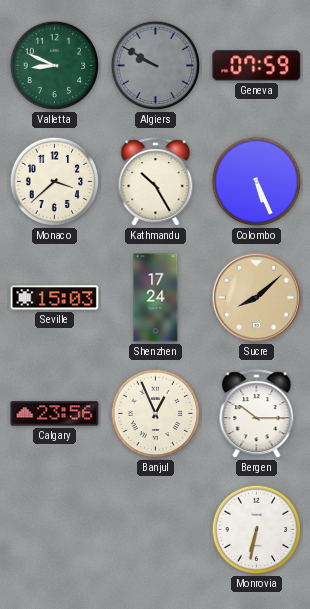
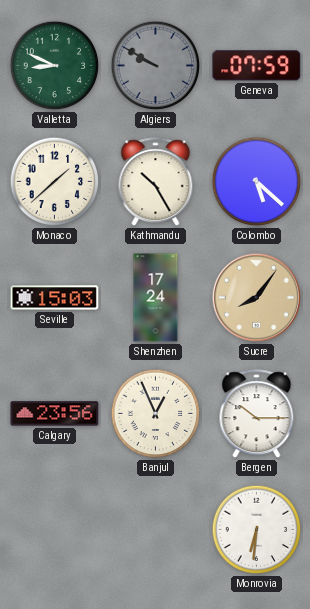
Monaco: 3:38 -> 1:38 (55, 182)
Colombo: 5:26 -> 5:22 (257, 182)
Sucre: 8:08 -> 8:06 (257, 298)
Monrovia: 6:32 -> 6:31 (257, 530)
